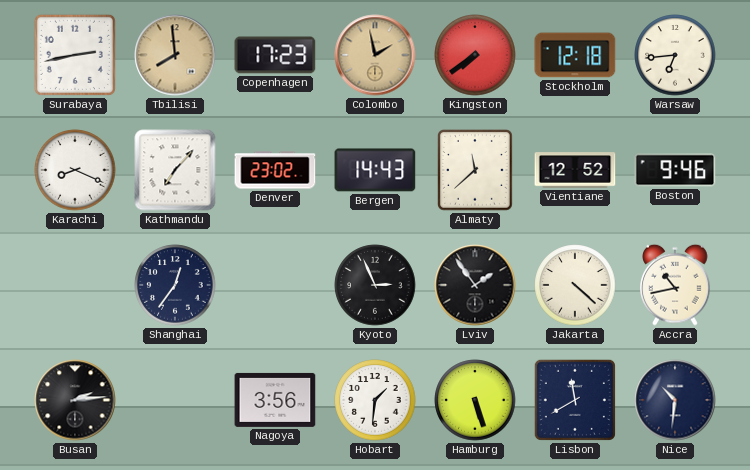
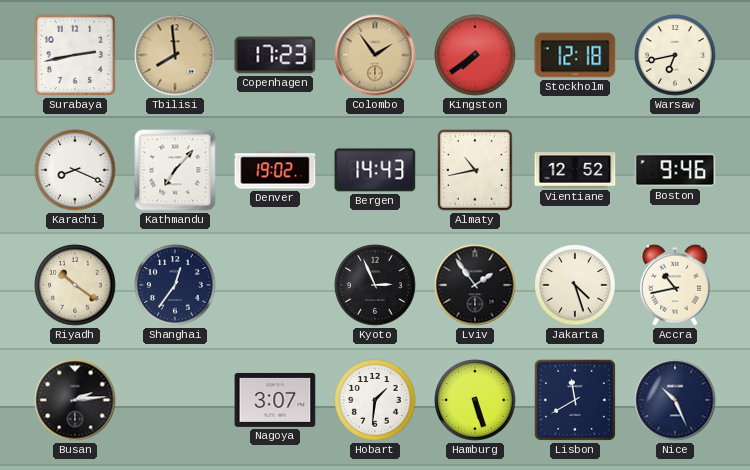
Colombo: 1:58 -> 1:54 (375, 55)
Warsaw: 6:44 -> 6:43 (675, 55)
Denver: 23:02 -> 19:02 (275, 170)
Almaty: 11:38 -> 10:43 (476, 171)
Riyadh: none -> 10:21 (75, 285)
Jakarta: 4:22 -> 4:27 (575, 285)
Nagoya: 3:56 -> 3:07 (275, 400)
Nice: 10:31 -> 10:26 (675, 400)
